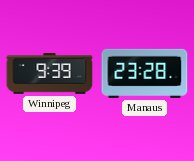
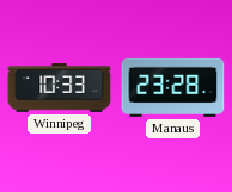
Winnipeg: 9:39 -> 10:33 (60, 88)
